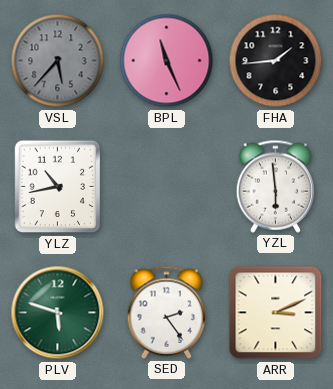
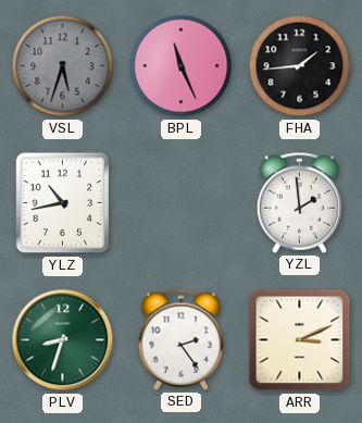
VSL: 5:37 -> 5:33 (63, 66)
YZL: 5:59 -> 1:59 (300, 202)
PLV: 5:48 -> 8:33 (63, 340)
